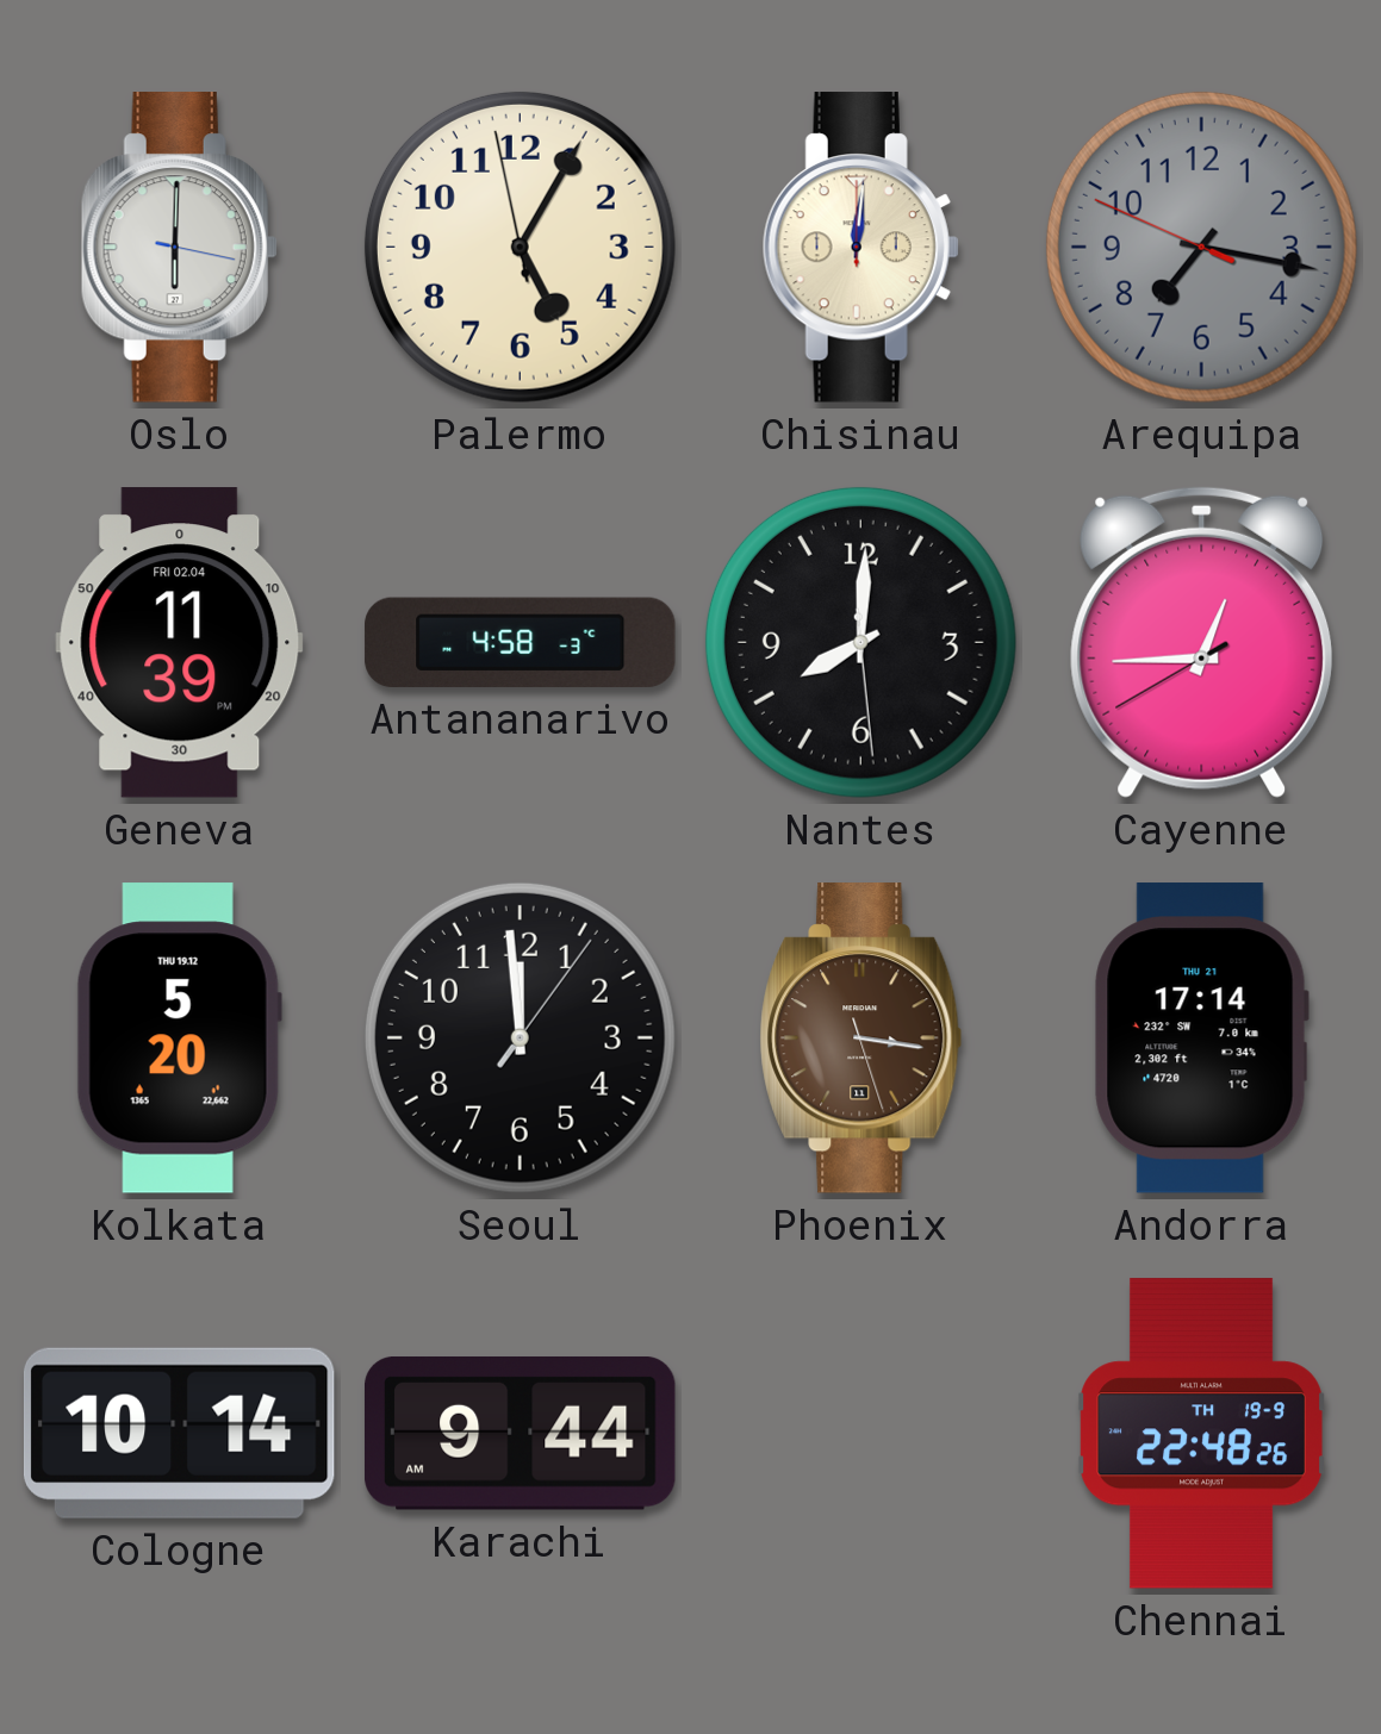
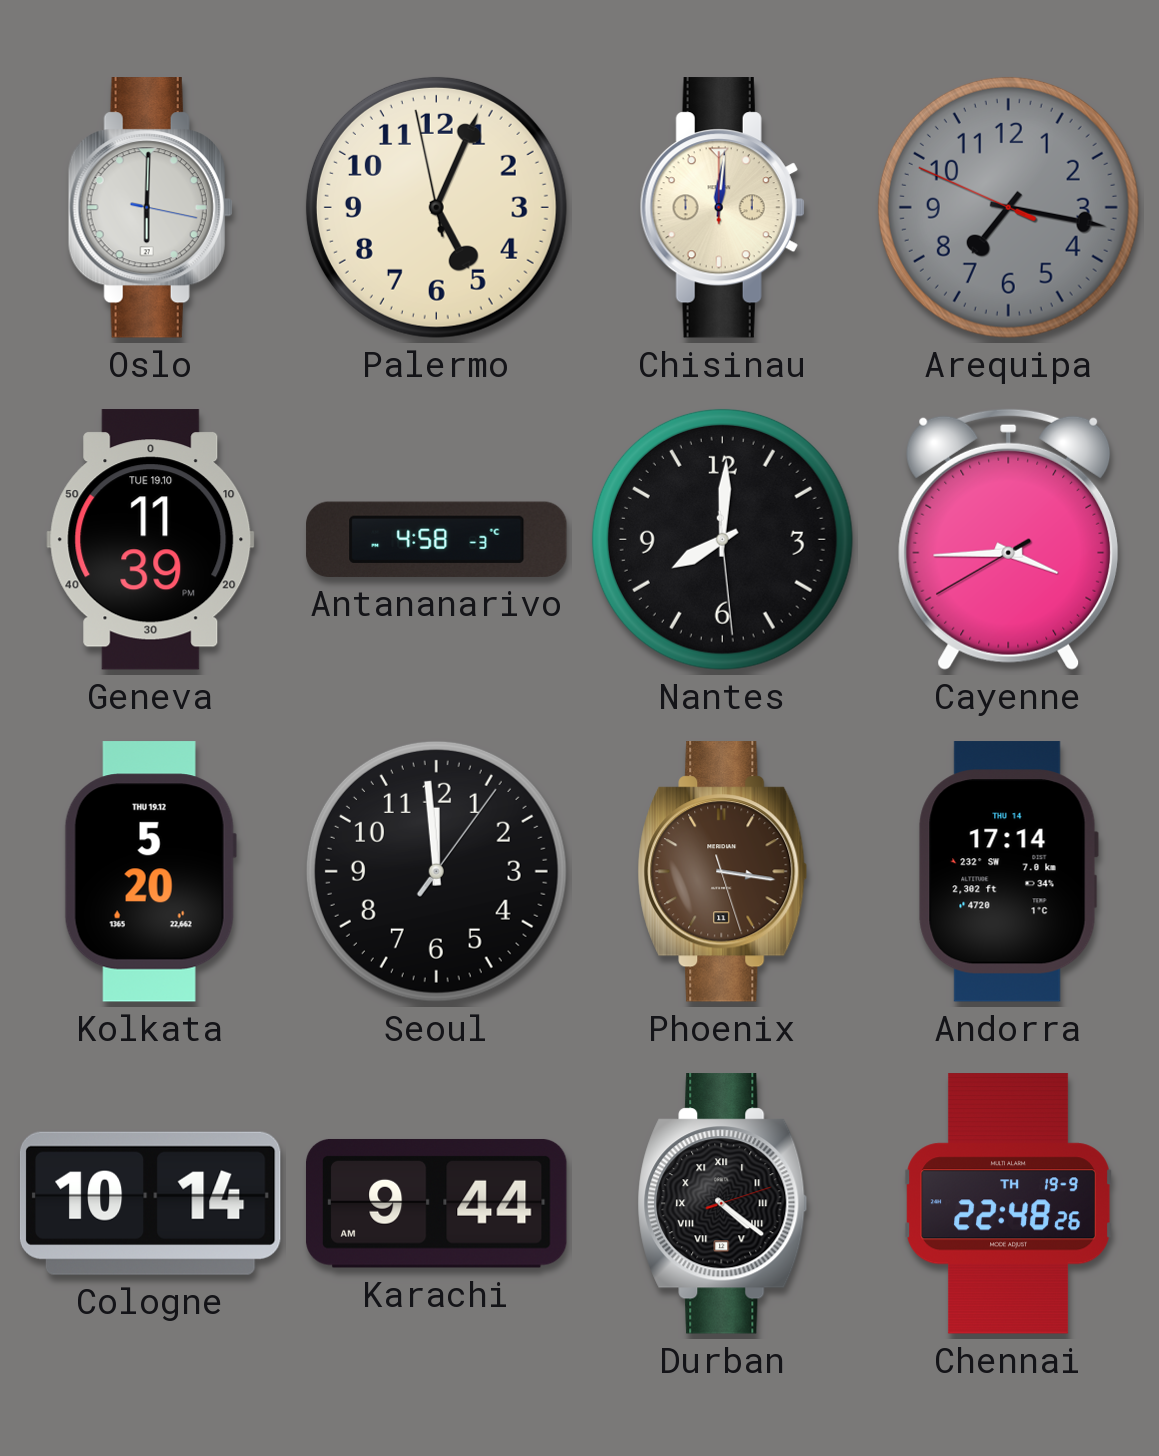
Palermo: 5:04 -> 5:03 (436, 207)
Geneva date: FRI 02.04 -> TUE 19.10 (151, 540)
Cayenne: 12:44 -> 3:44 (1009, 539)
Andorra date: THU 21 -> THU 14 (1008, 872)
Durban: none -> 4:21 (723, 1204)
